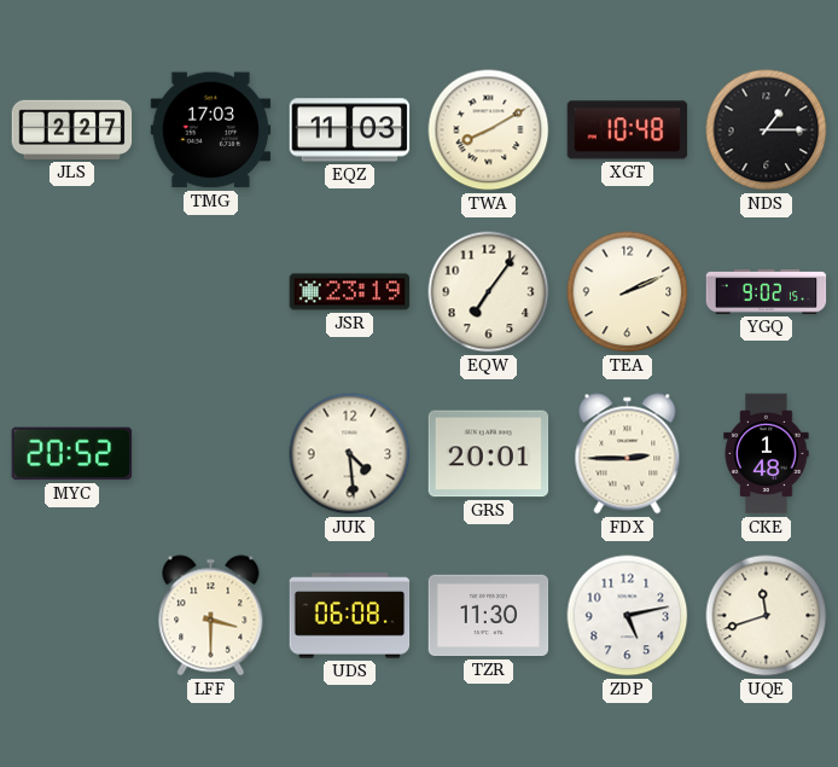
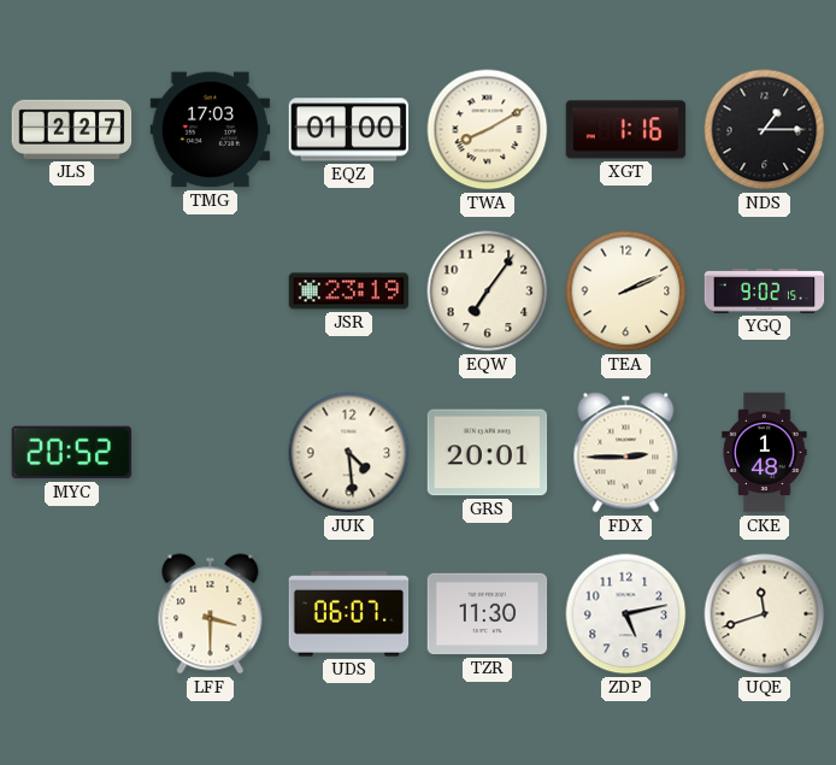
EQZ: 11:03 -> 01:00 (349, 130)
XGT: 10:48 -> 1:16 (626, 130)
UDS: 06:08 -> 06:07 (349, 614)
